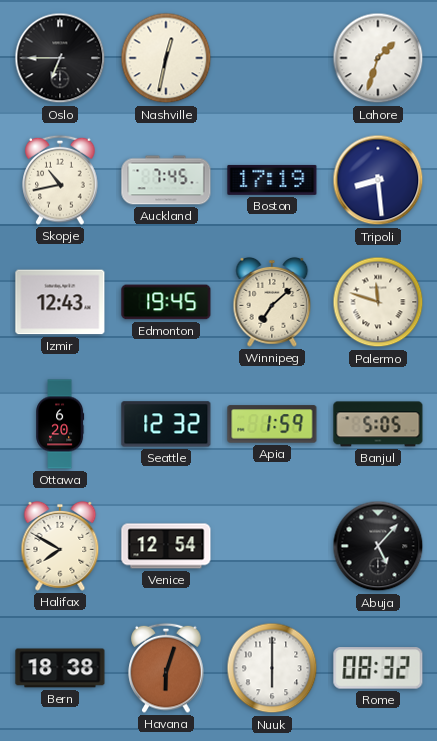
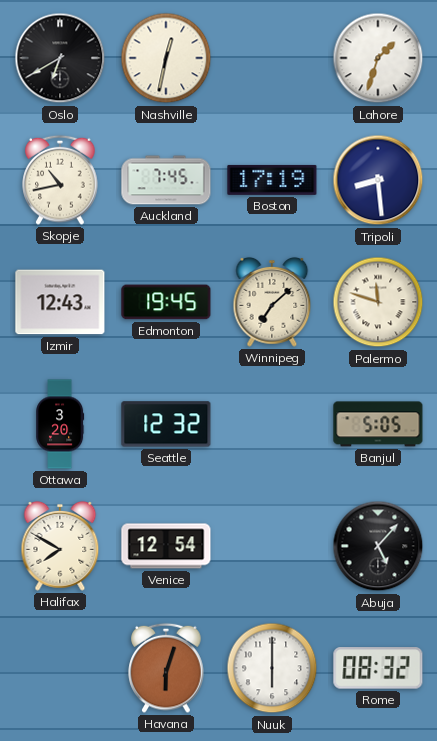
Oslo: 6:45 -> 6:40 (60, 58)
Ottawa: 6:20 -> 3:20 (60, 424)
Apia: 1:59 -> none (272, 424)
Bern: 18:38 -> none (60, 668)
